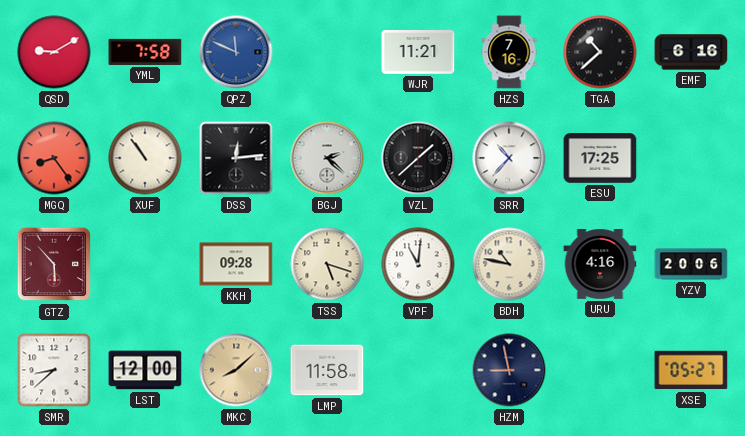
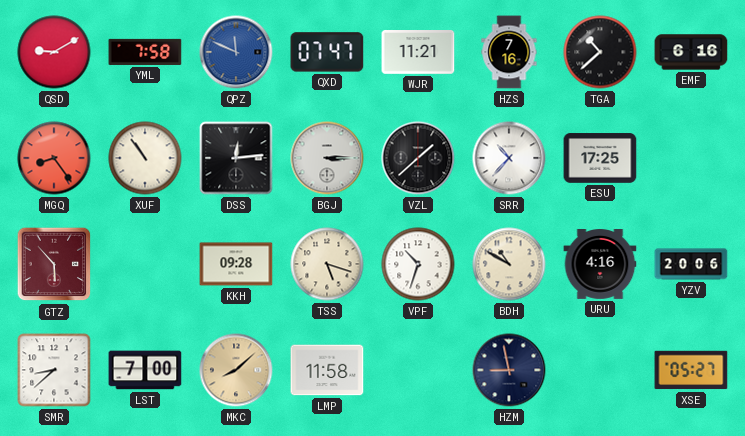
QXD: none -> 07:47 (327, 52)
BGJ: 2:22 -> 3:15 (327, 158)
VPF: 11:01 -> 10:33 (418, 264)
BDH: 10:47 -> 10:50 (509, 264)
LST: 12:00 -> 7:00 (145, 370)
